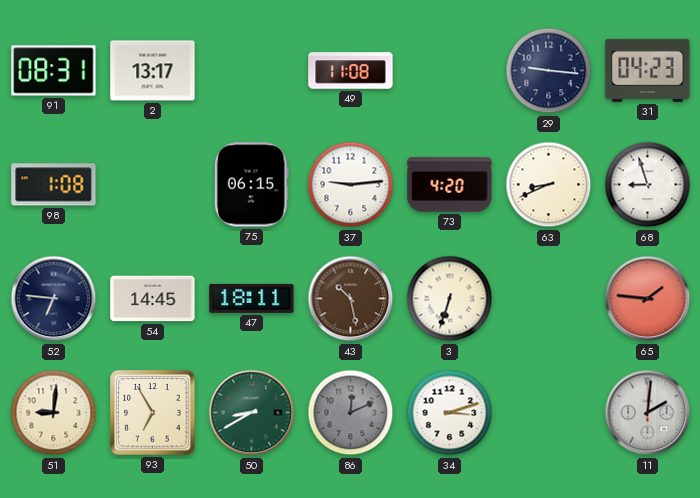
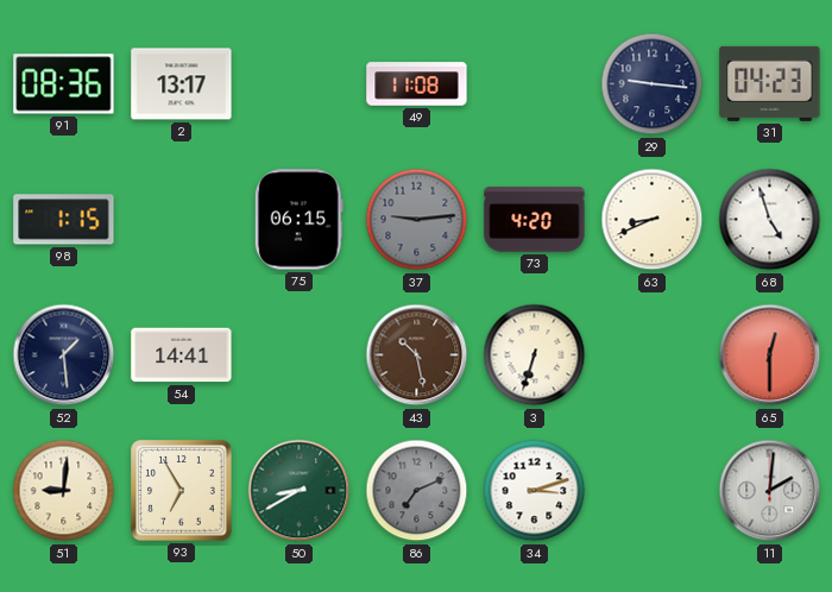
91: 08:31 -> 08:36 (64, 84)
98: 1:08 -> 1:15 (64, 220)
37 dial: white -> grey (417, 220)
68: 8:57 -> 4:57 (770, 220)
52: 6:46 -> 1:29 (64, 355)
54: 14:45 -> 14:41 (182, 355)
47: 18:11 -> none (252, 298)
65: 1:46 -> 12:30 (770, 355)
86: 12:11 -> 7:11 (417, 491)
